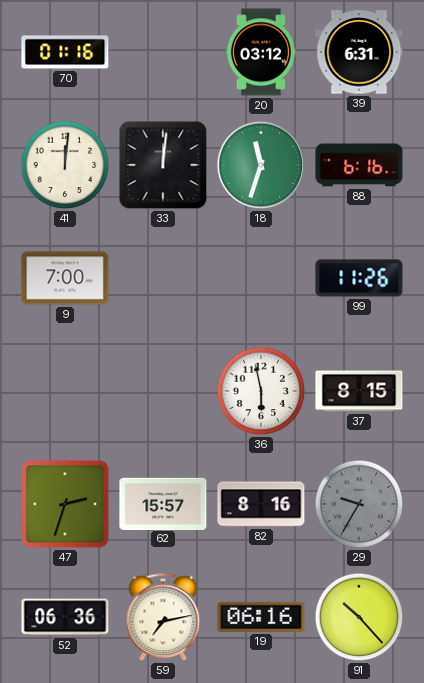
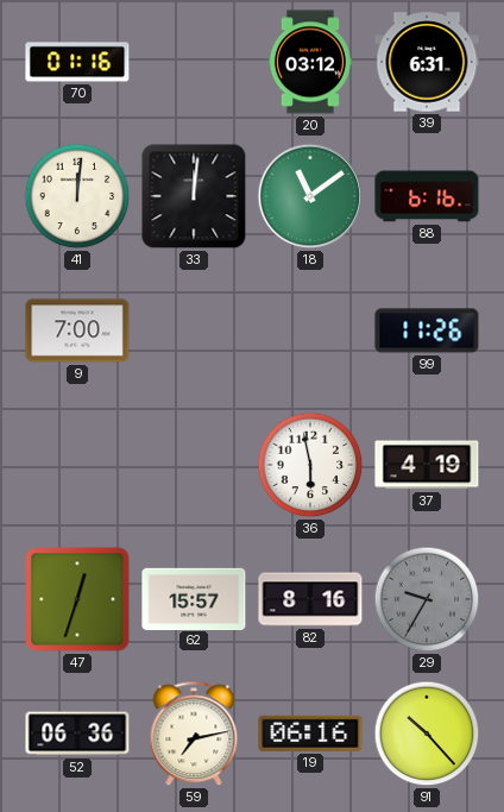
18: 11:33 -> 11:09 (310, 196)
37: 8:15 -> 4:19 (427, 465)
47: 2:33 -> 12:33 (77, 599)
